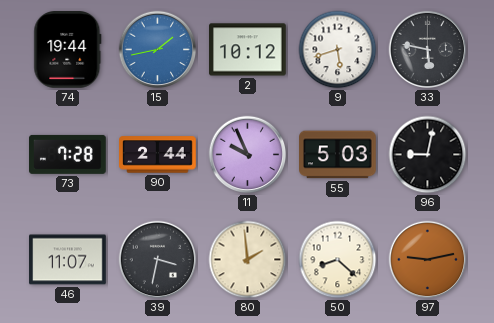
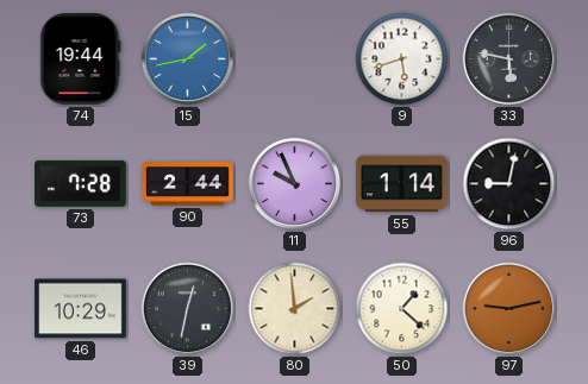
2: 10:12 -> none (248, 50)
55: 5:03 -> 1:14 (402, 184)
46: 11:07 -> 10:29 (81, 309)
39: 3:32 -> 12:32 (188, 309)
50: 8:22 -> 1:22 (402, 309)
